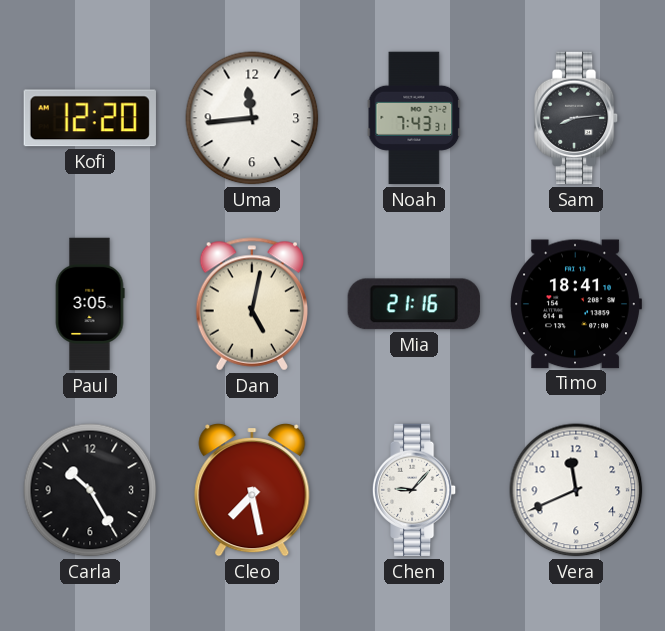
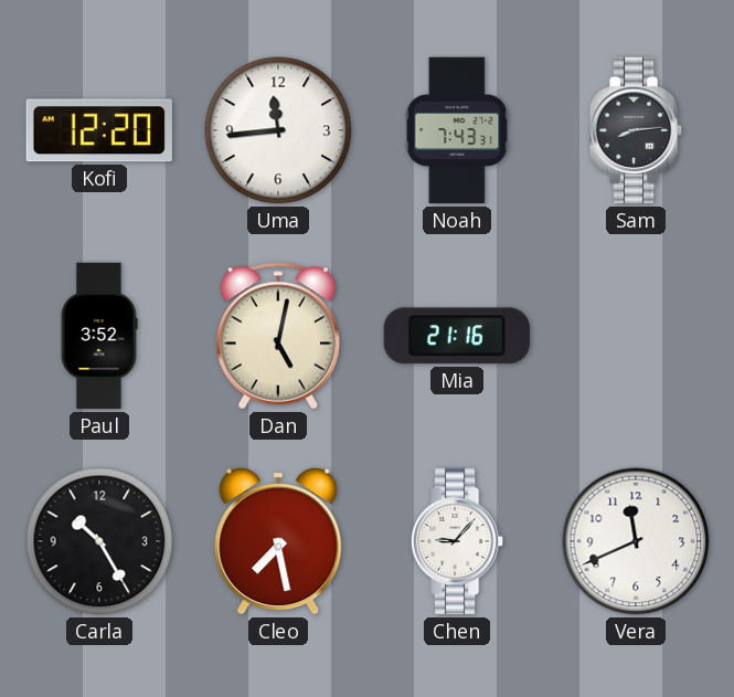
Paul: 3:05 -> 3:52 (99, 336)
Timo: 18:41 -> none (576, 304)
